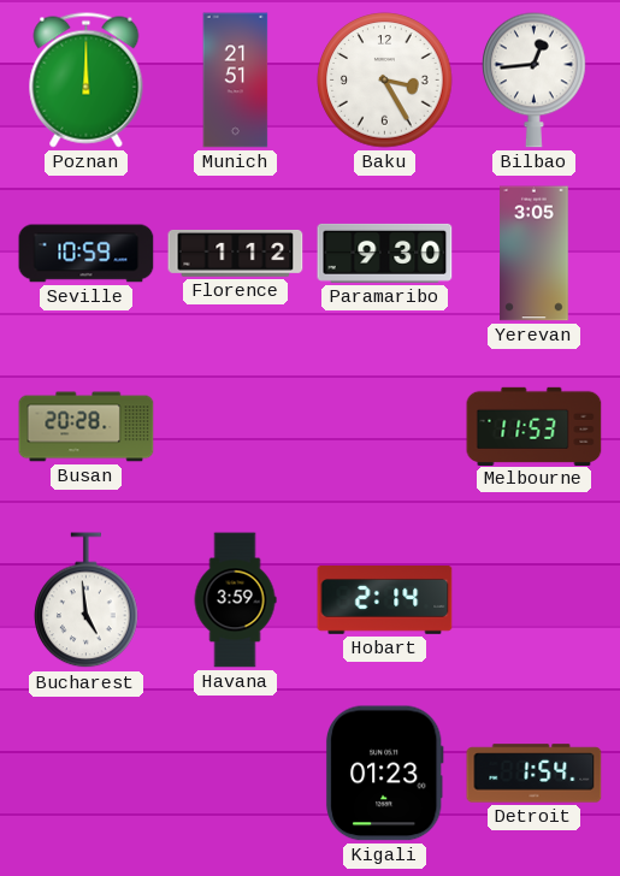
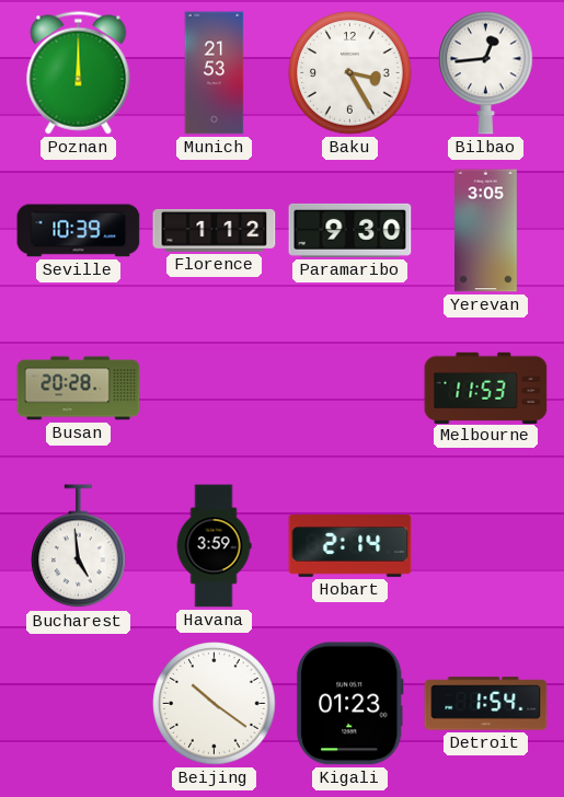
Munich: 21:51 -> 21:53 (215, 73)
Seville: 10:59 -> 10:39 (79, 231)
Beijing: none -> 10:21 (215, 704)
